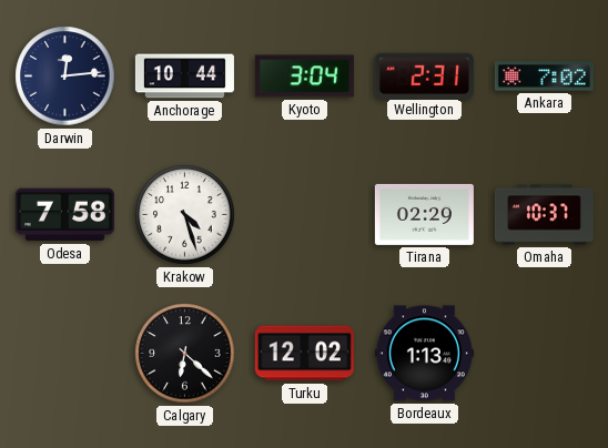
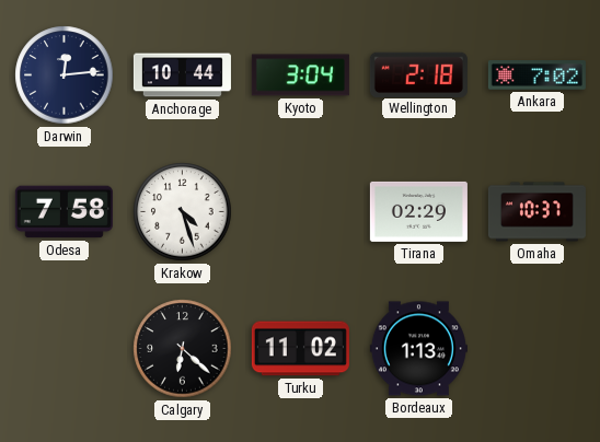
Wellington: 2:31 -> 2:18 (418, 74)
Turku: 12:02 -> 11:02 (300, 349)
